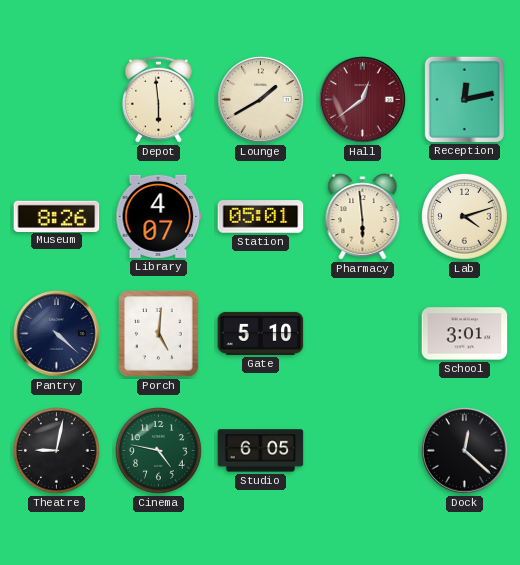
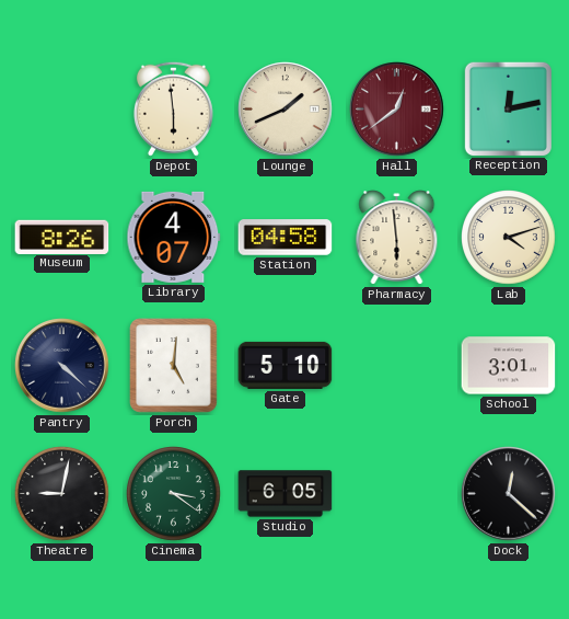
Lounge: 1:40 -> 1:41 (286, 110)
Station: 05:01 -> 04:58 (286, 238)
Cinema: 4:47 -> 3:21 (174, 494)
